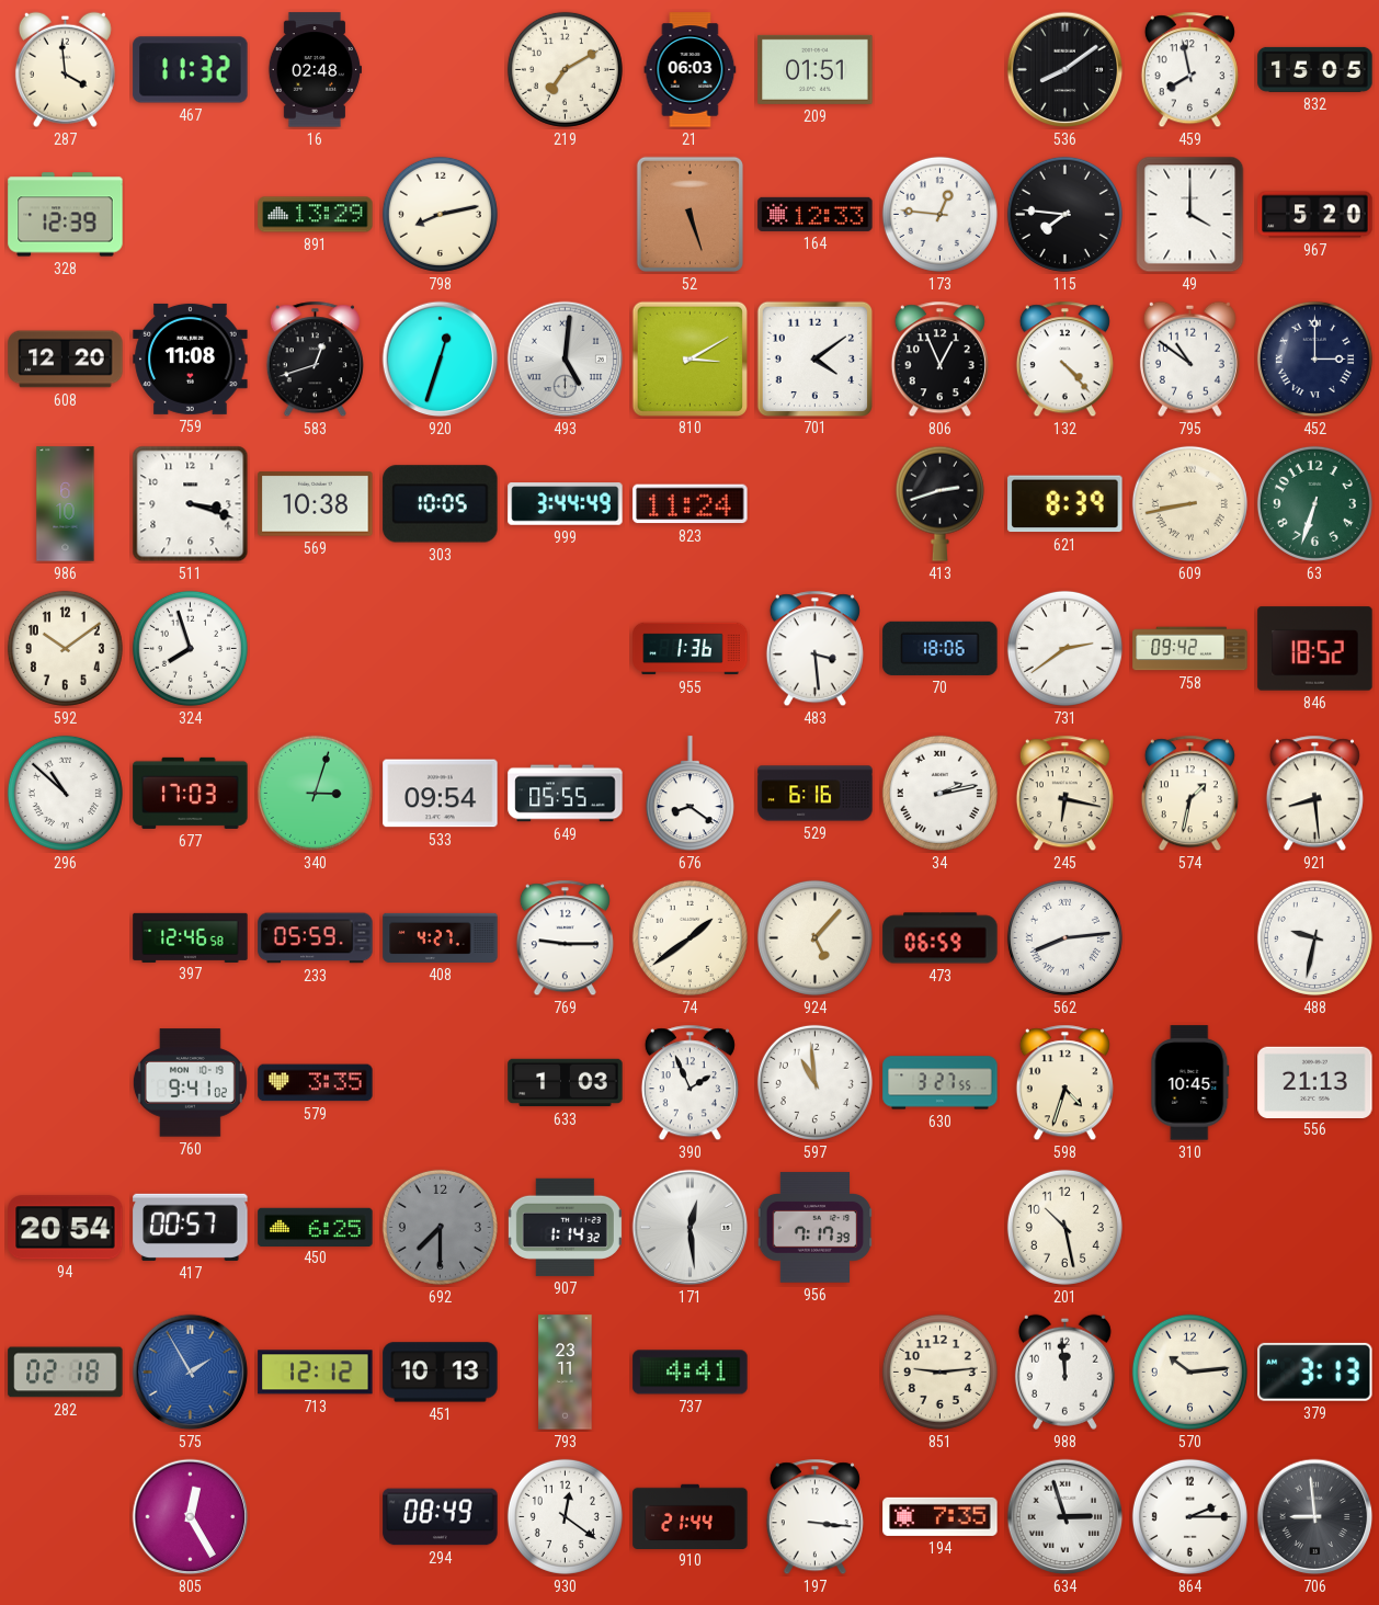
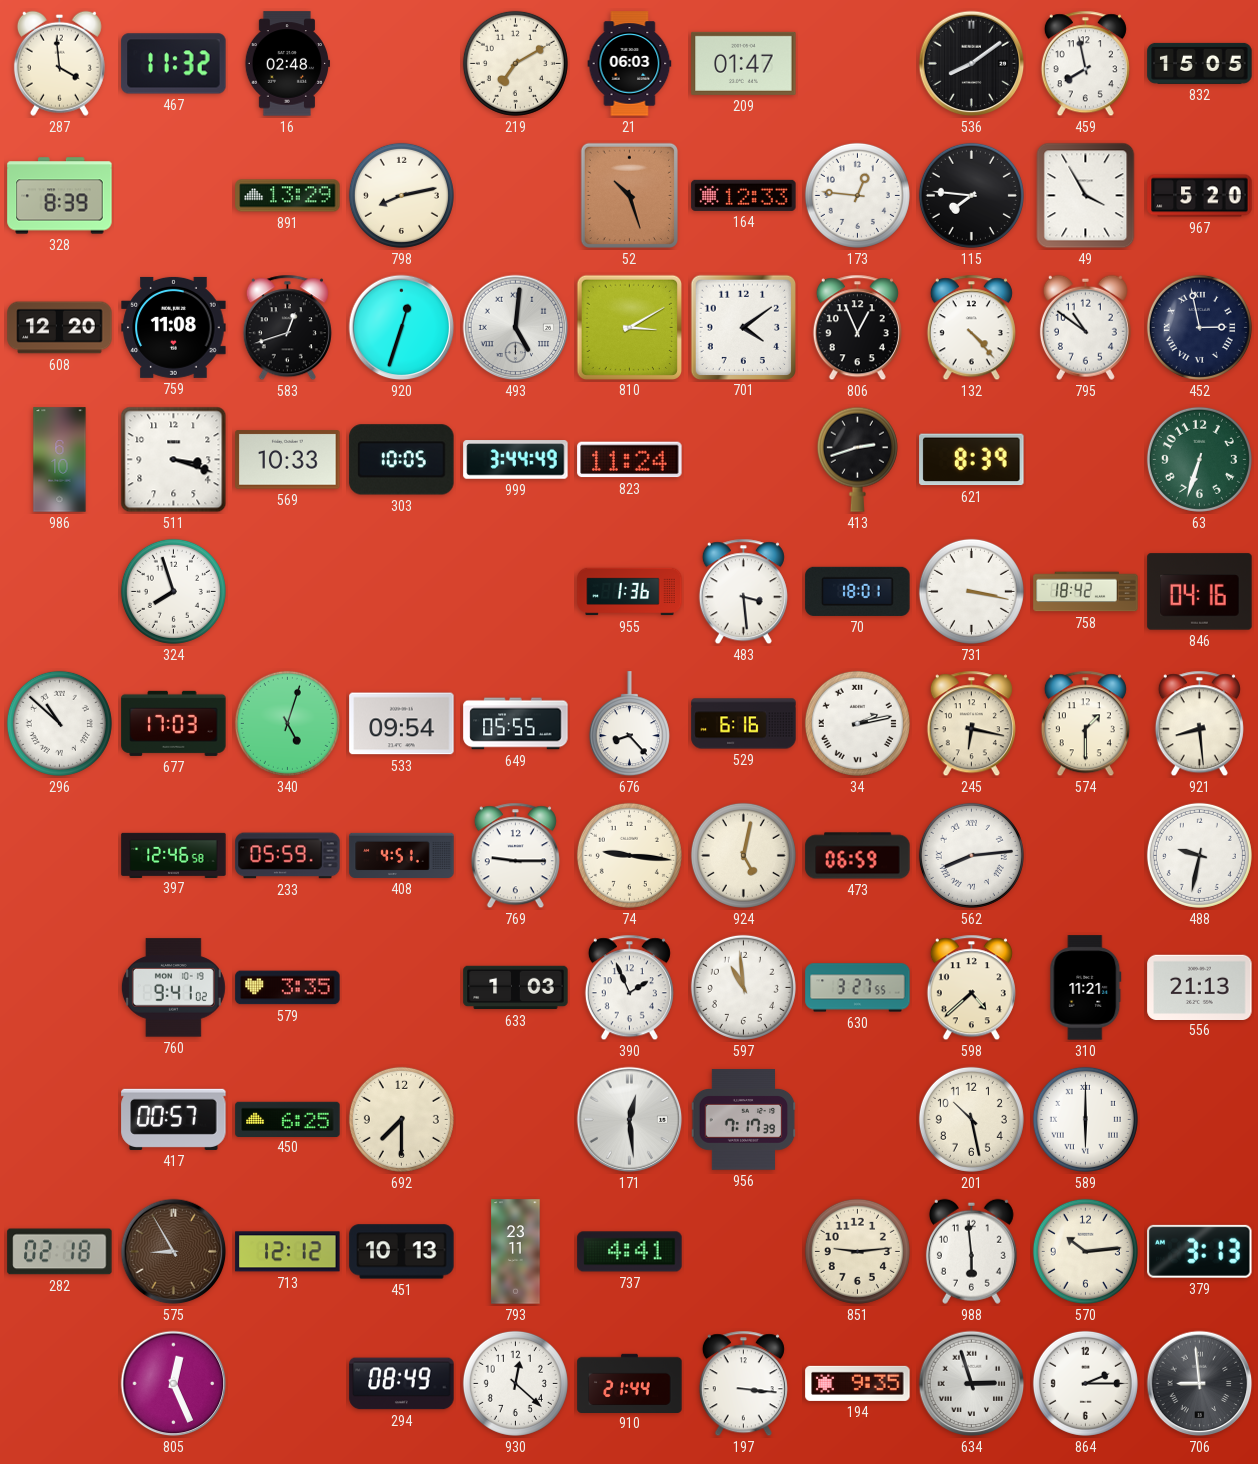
209: 01:51 -> 01:47 (744, 63)
328: 12:39 -> 8:39 (60, 196)
52: 5:27 -> 10:27 (629, 195)
49: 4:00 -> 3:55 (1086, 196)
452: 3:00 -> 2:58 (1199, 327)
569: 10:38 -> 10:33 (288, 460)
609: 8:43 -> none (1189, 503)
592: 10:09 -> none (65, 648)
70: 18:06 -> 18:01 (858, 591)
731: 2:39 -> 3:17 (971, 591)
758: 09:42 -> 18:42 (1086, 592)
846: 18:52 -> 04:16 (1200, 592)
340: 3:03 -> 5:03 (287, 723)
676: 8:21 -> 8:23 (629, 724)
574: 1:32 -> 1:30 (1085, 724)
408: 4:27 -> 4:51 (402, 855)
74: 1:39 -> 9:16 (629, 855)
924: 5:07 -> 5:02 (743, 855)
598: 4:33 -> 4:38 (971, 988)
310: 10:45 -> 11:21 (1086, 988)
94: 20:54 -> none (66, 1228)
692 dial: grey -> cream (401, 1119)
907: 1:14 -> none (565, 1227)
589: none -> 6:00 (1085, 1119)
575: 1:55 -> 8:55 (174, 1252)
575 dial: blue -> brown (174, 1252)
988: 11:59 -> 5:59 (971, 1251)
805: 12:25 -> 12:26 (174, 1384)
930: 12:21 -> 12:22 (515, 1383)
194: 7:35 -> 9:35 (858, 1383)
